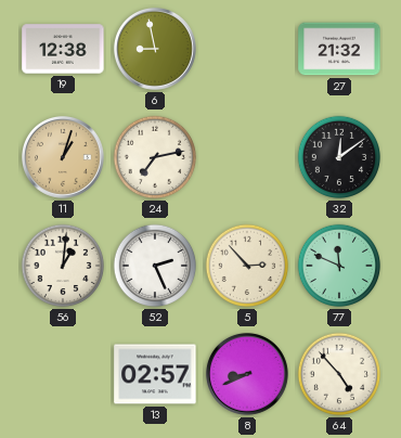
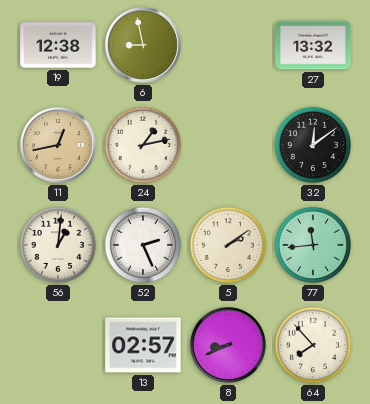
27: 21:32 -> 13:32 (313, 45)
11: 1:03 -> 12:43 (58, 145)
24: 7:13 -> 1:13 (143, 145)
5: 2:53 -> 2:09 (228, 245)
77: 11:49 -> 11:44 (313, 245)
64: 4:53 -> 7:53 (313, 345)
